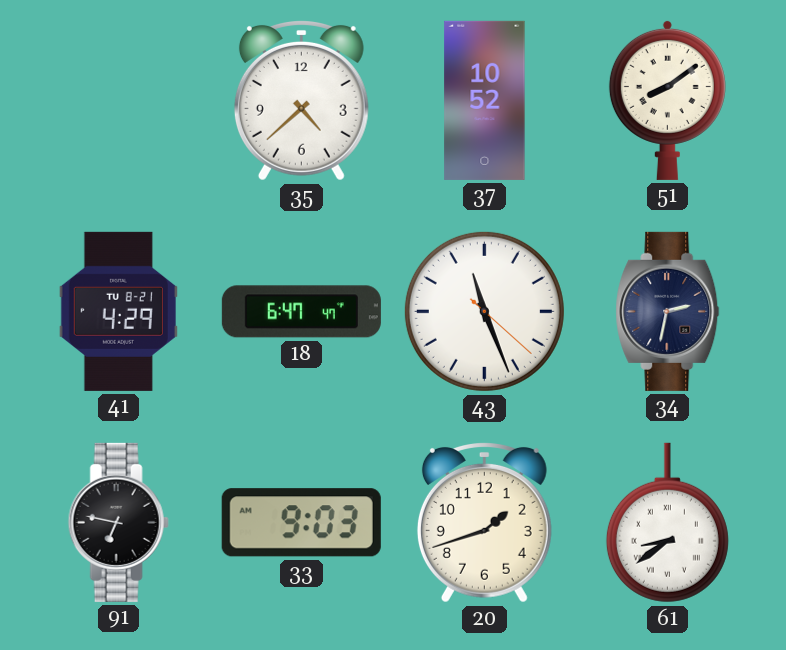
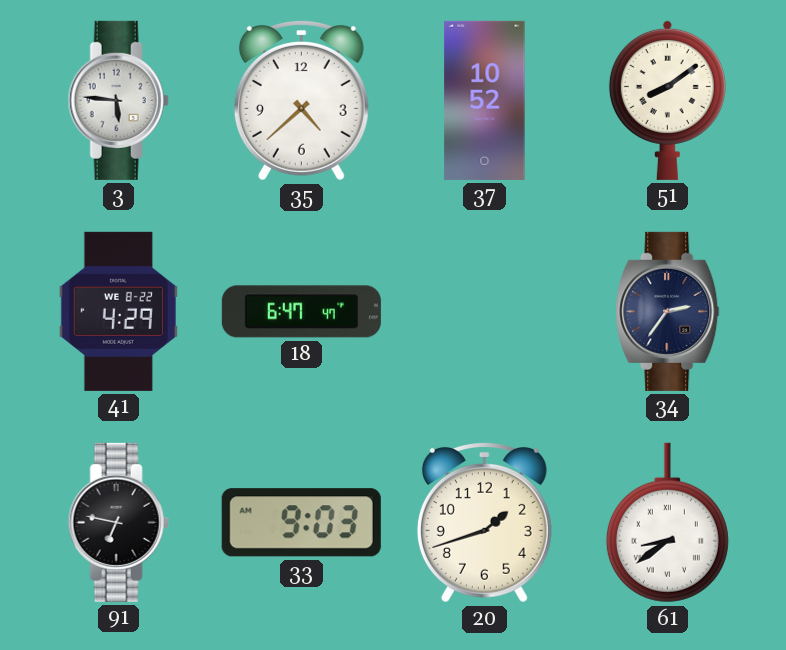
3: none -> 5:46 (118, 100)
41 date: TU 8-21 -> WE 8-22 (118, 311)
43: 11:26 -> none (484, 311)
34: 2:32 -> 2:36 (668, 311)
